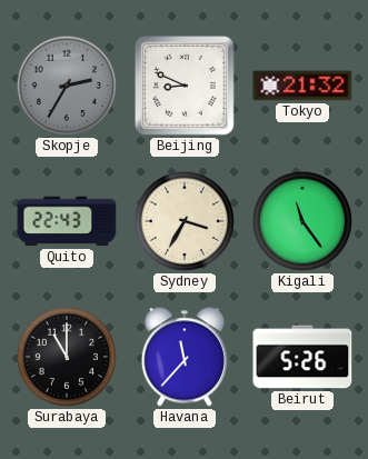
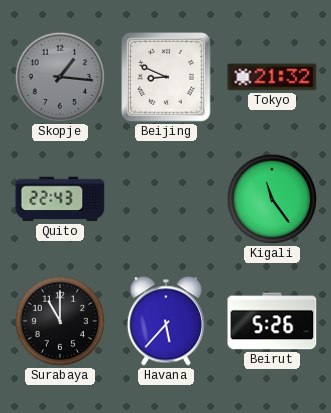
Skopje: 2:35 -> 1:16 (60, 77)
Sydney: 3:35 -> none (185, 221)
Havana: 11:37 -> 5:37 (166, 321)
